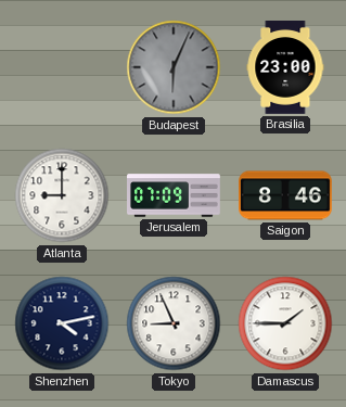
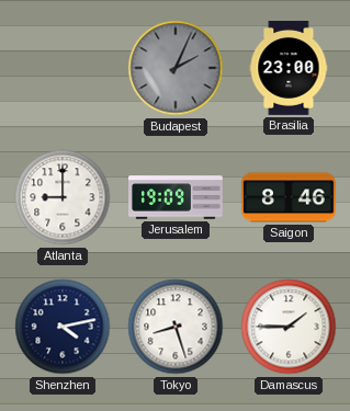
Budapest: 6:04 -> 2:04 (176, 68)
Jerusalem: 07:09 -> 19:09 (177, 197)
Tokyo: 8:56 -> 8:27 (176, 327)
